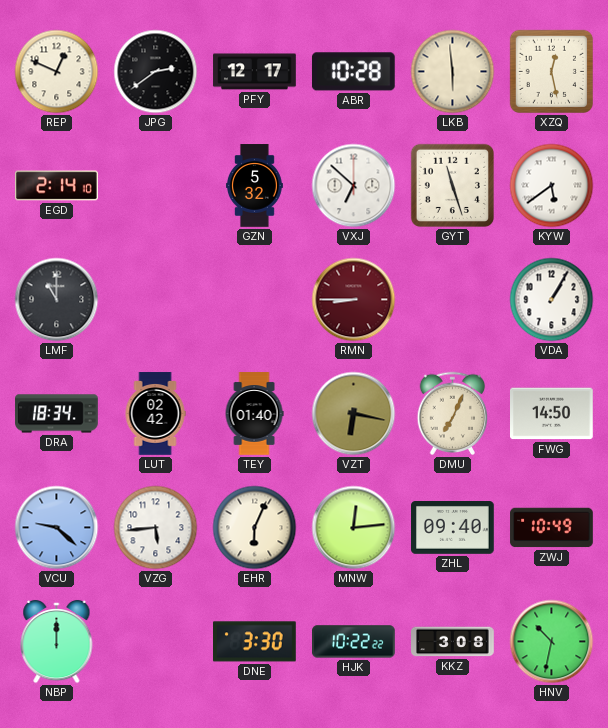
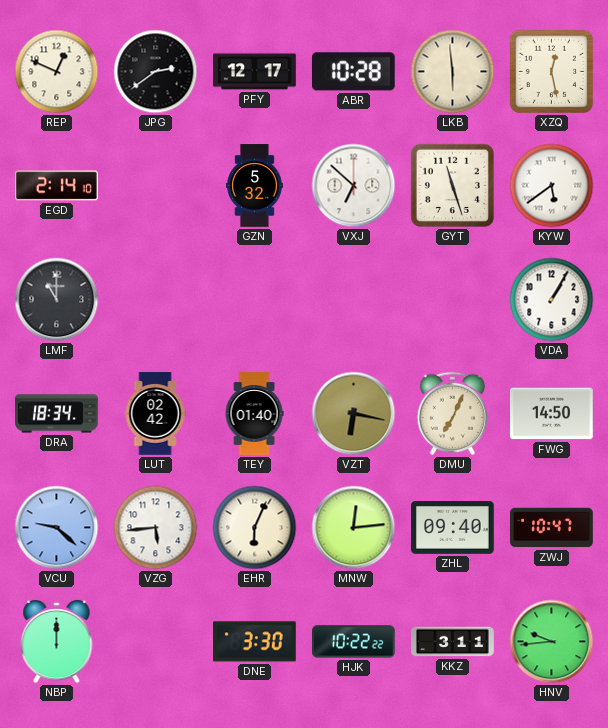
RMN: 8:45 -> none (354, 300)
ZWJ: 10:49 -> 10:47 (552, 528)
KKZ: 3:08 -> 3:11 (453, 642)
HNV: 10:32 -> 9:44 (552, 642)
